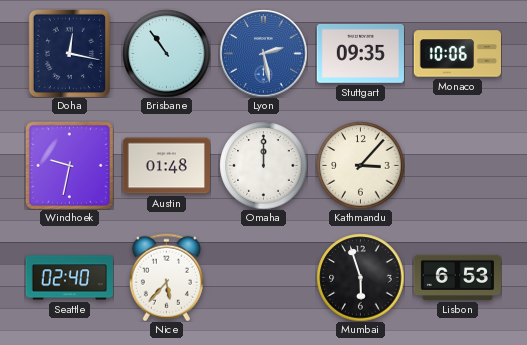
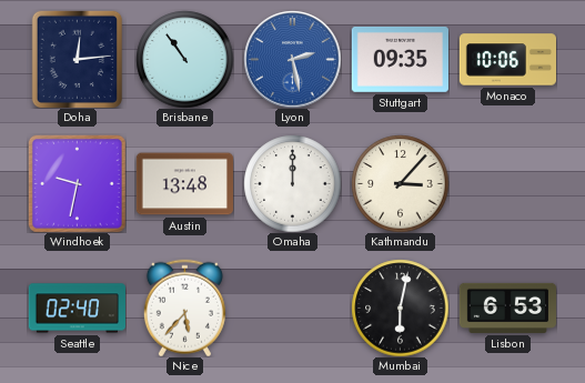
Doha: 12:17 -> 12:14 (77, 59)
Austin: 01:48 -> 13:48 (184, 184)
Mumbai: 5:57 -> 6:02 (400, 308)
